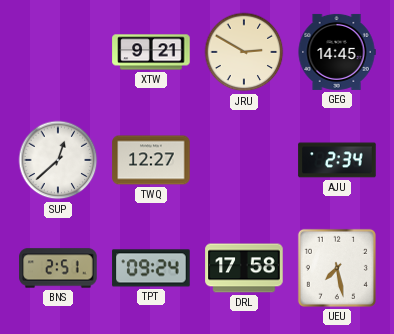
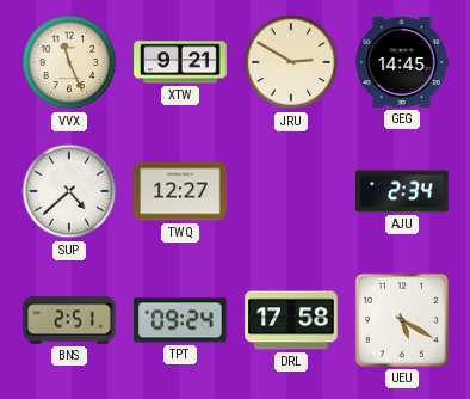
VVX: none -> 11:26 (69, 62)
SUP: 12:38 -> 4:38 (69, 191)
UEU: 7:28 -> 5:20 (402, 320)
